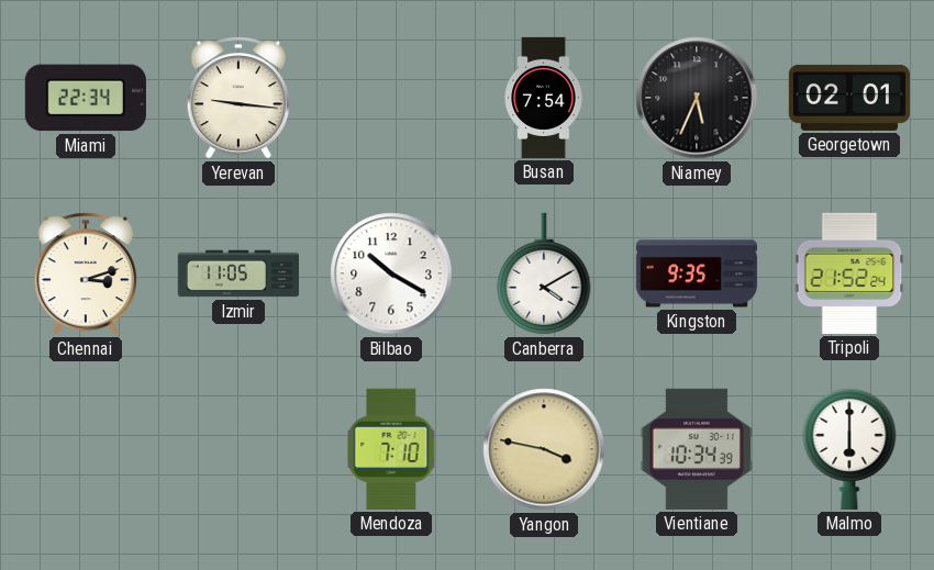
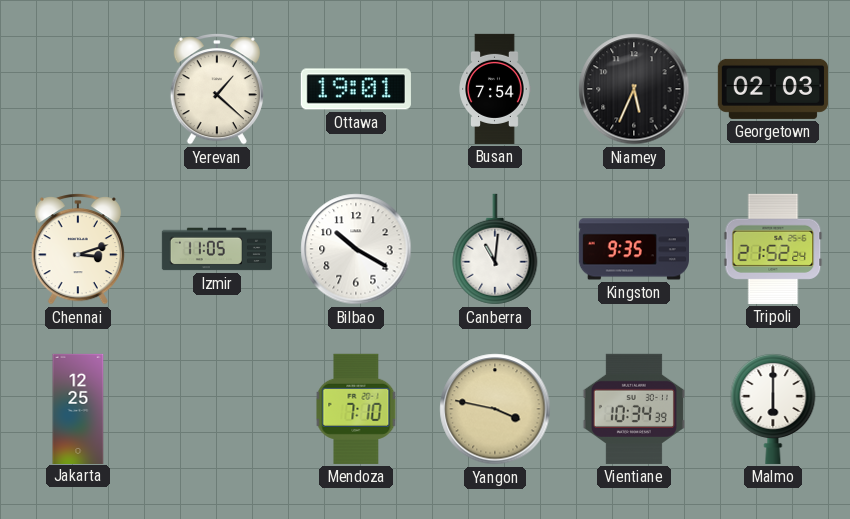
Miami: 22:34 -> none (86, 98)
Yerevan: 9:16 -> 1:22 (217, 90)
Ottawa: none -> 19:01 (356, 89)
Georgetown: 02:01 -> 02:03 (773, 89)
Canberra: 4:10 -> 11:01 (495, 249)
Jakarta: none -> 12:25 (78, 408)
